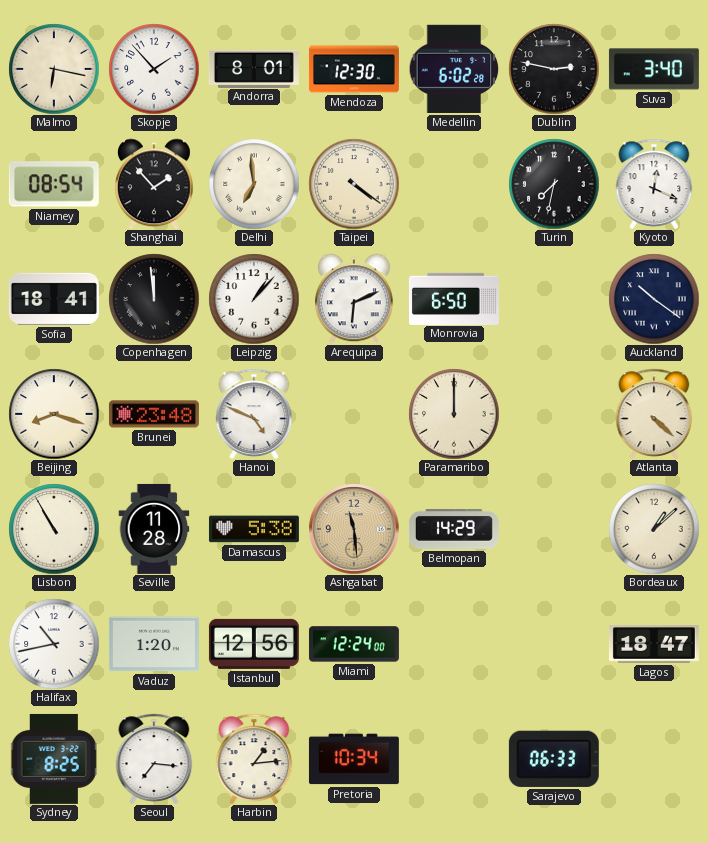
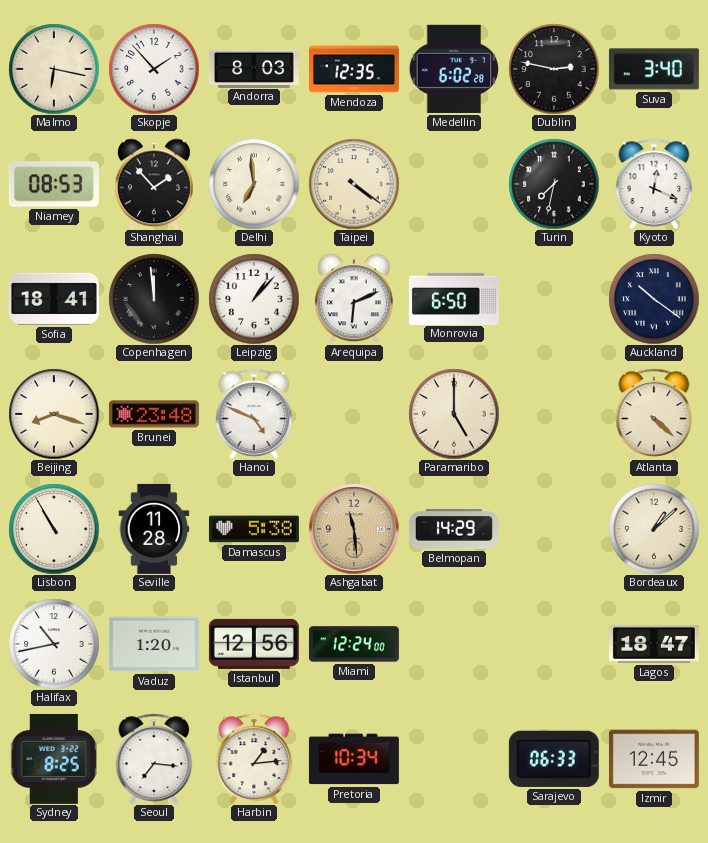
Andorra: 8:01 -> 8:03 (254, 68)
Mendoza: 12:30 -> 12:35 (354, 69)
Niamey: 08:54 -> 08:53 (54, 184)
Paramaribo: 12:00 -> 5:00 (454, 414)
Izmir: none -> 12:45 (654, 759)
